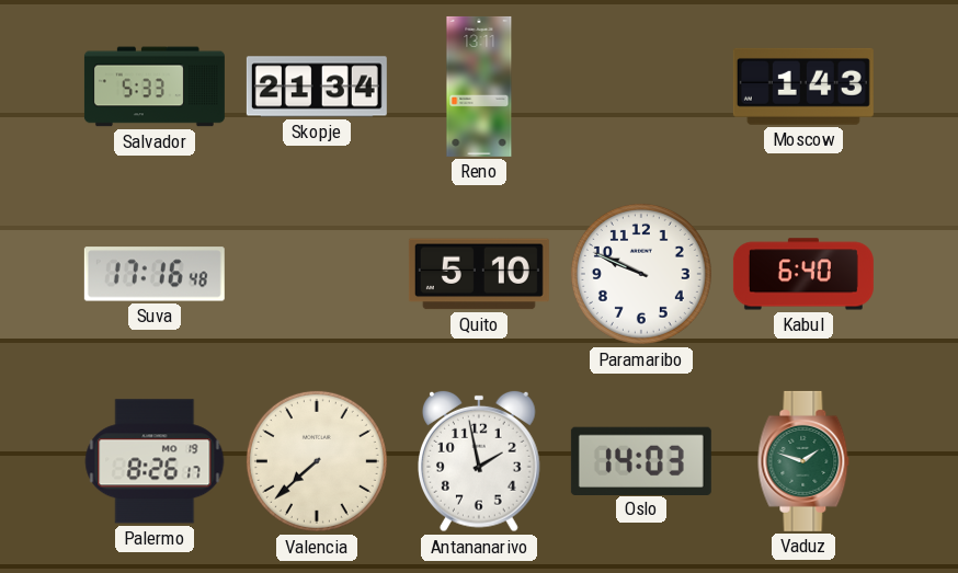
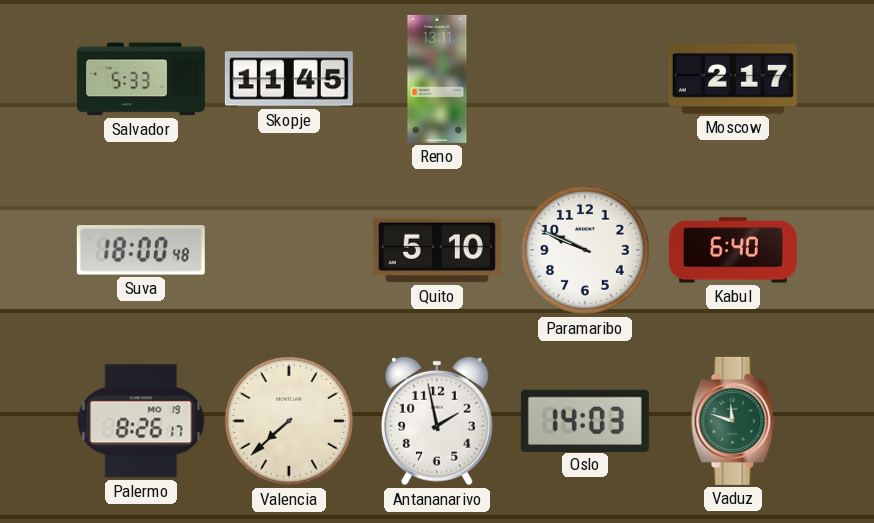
Skopje: 21:34 -> 11:45 (289, 79)
Moscow: 1:43 -> 2:17 (733, 79)
Suva: 17:16 -> 18:00 (141, 250)
Vaduz: 1:48 -> 11:48 (733, 421)
